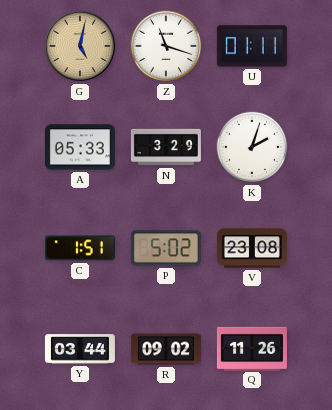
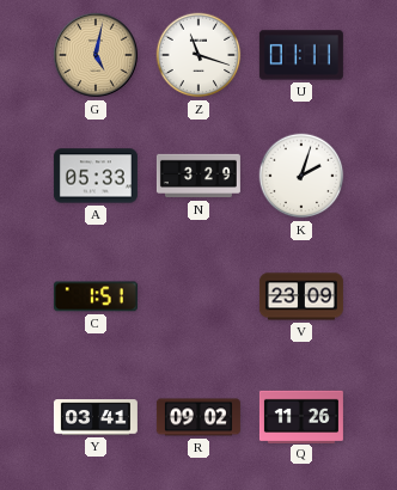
P: 5:02 -> none (166, 248)
V: 23:08 -> 23:09 (301, 296)
Y: 03:44 -> 03:41 (96, 417)
